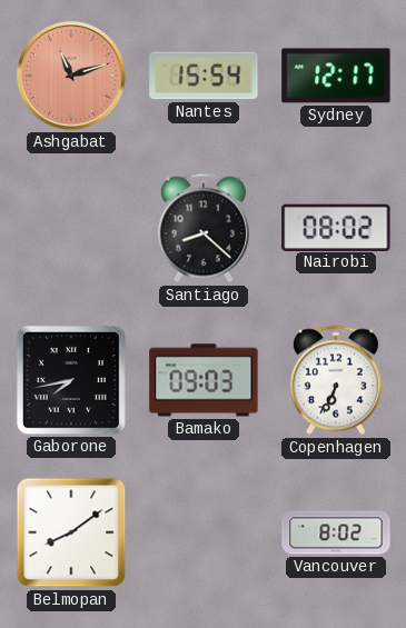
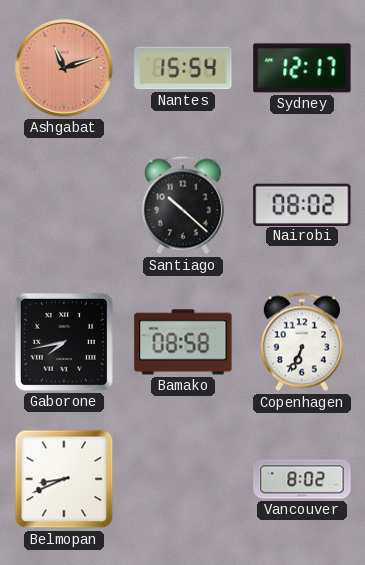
Santiago: 8:22 -> 10:22 (183, 205)
Bamako: 09:03 -> 08:58 (183, 342)
Belmopan: 8:09 -> 8:41 (64, 479)
